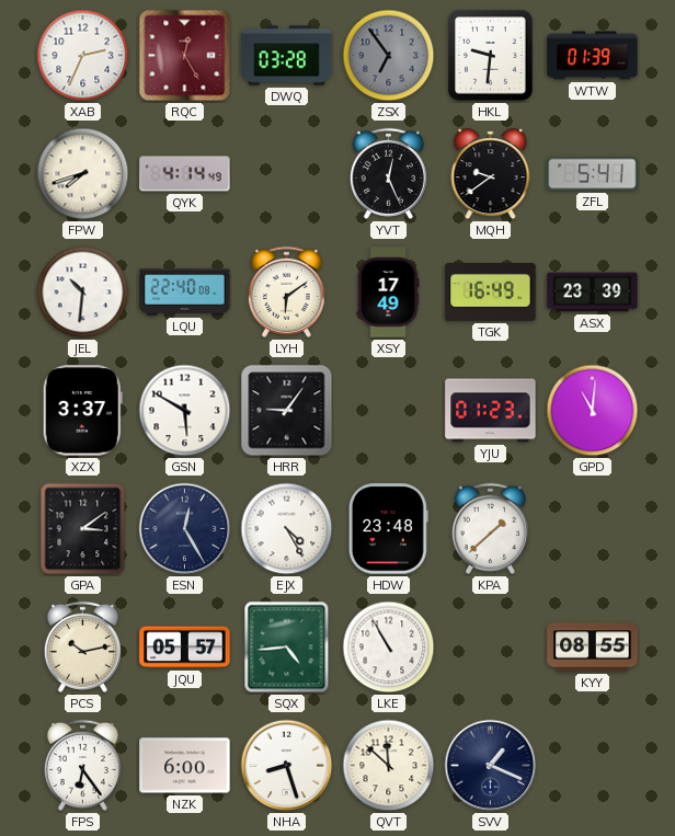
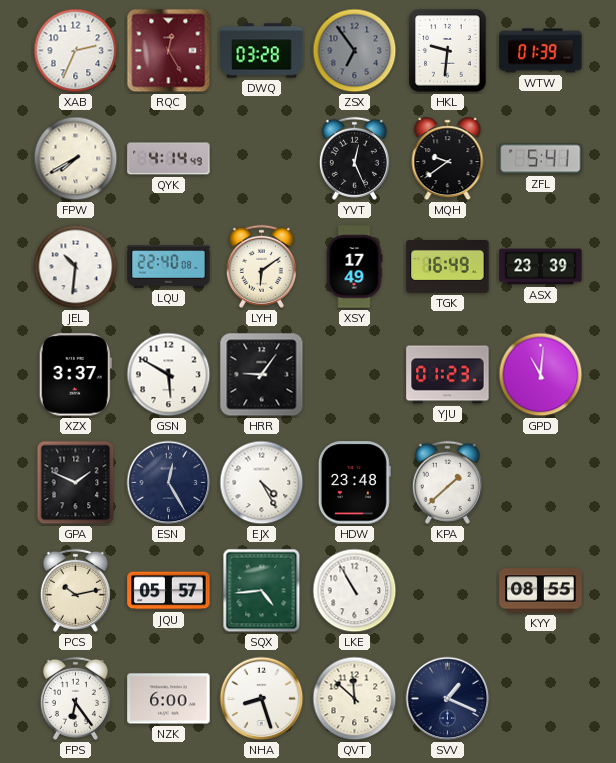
FPW: 7:42 -> 7:40 (76, 159)
GPA: 3:09 -> 1:49 (76, 483)
